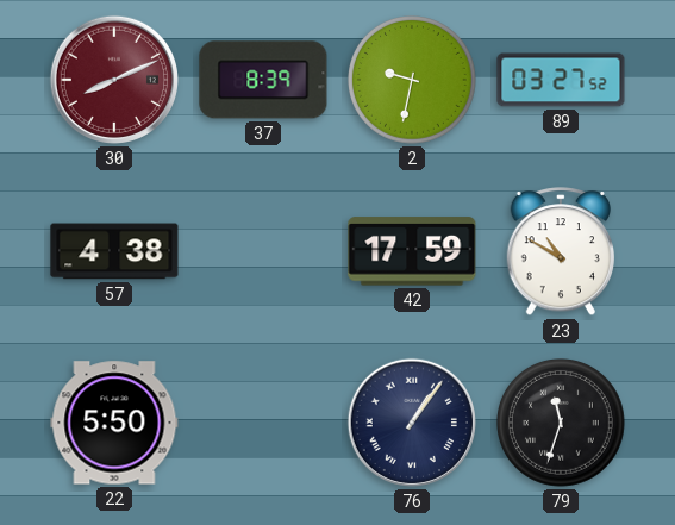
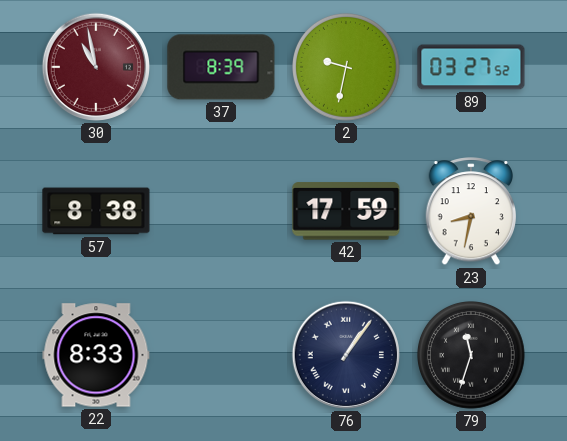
30: 8:11 -> 10:58 (96, 67)
57: 4:38 -> 8:38 (96, 211)
23: 10:50 -> 8:32 (470, 212)
22: 5:50 -> 8:33 (96, 355)
